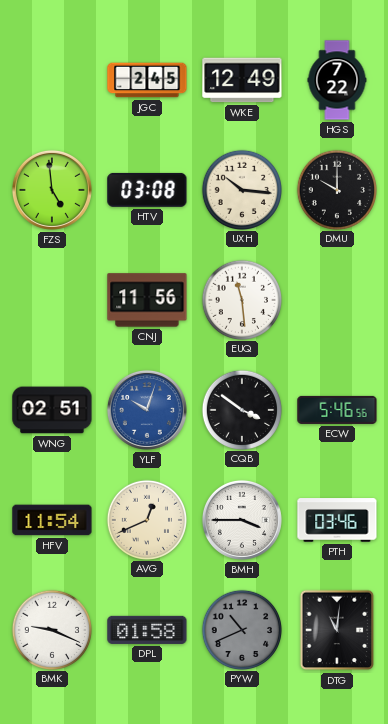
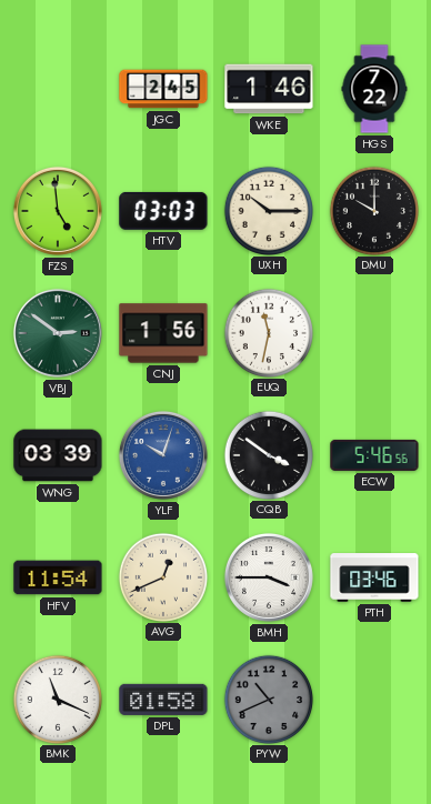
WKE: 12:49 -> 1:46 (269, 89)
HTV: 03:08 -> 03:03 (163, 211)
UXH: 10:16 -> 10:15 (268, 210)
VBJ: none -> 2:51 (58, 333)
CNJ: 11:56 -> 1:56 (163, 333)
EUQ: 11:29 -> 11:32 (268, 332)
WNG: 02:51 -> 03:39 (58, 455)
BMK: 9:19 -> 11:19 (57, 699)
DTG: 11:01 -> none (337, 630)
